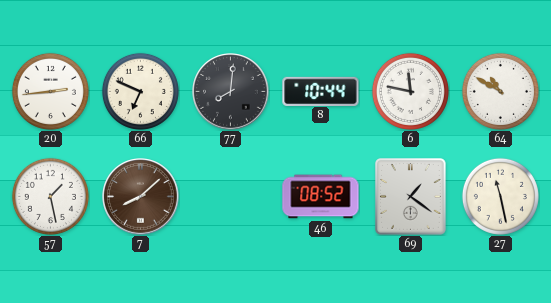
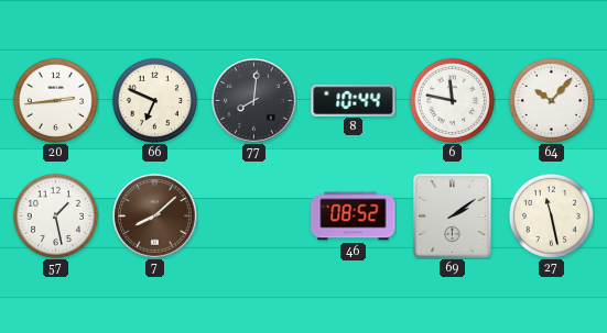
64: 10:50 -> 10:07 (551, 100)
69: 1:21 -> 2:09 (453, 217)
